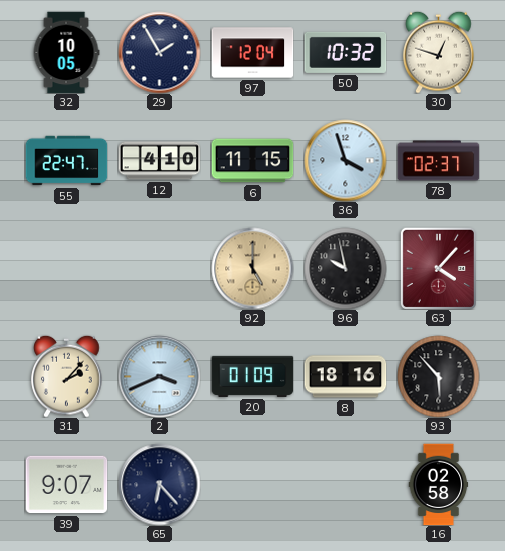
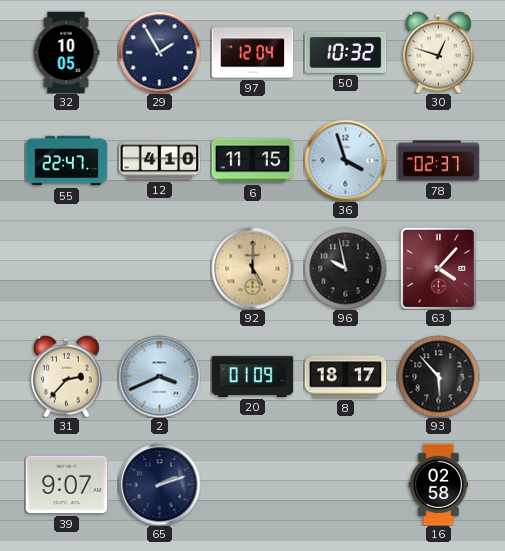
31: 2:07 -> 2:37 (67, 376)
8: 18:16 -> 18:17 (345, 377)
65: 6:23 -> 2:12 (159, 484)
